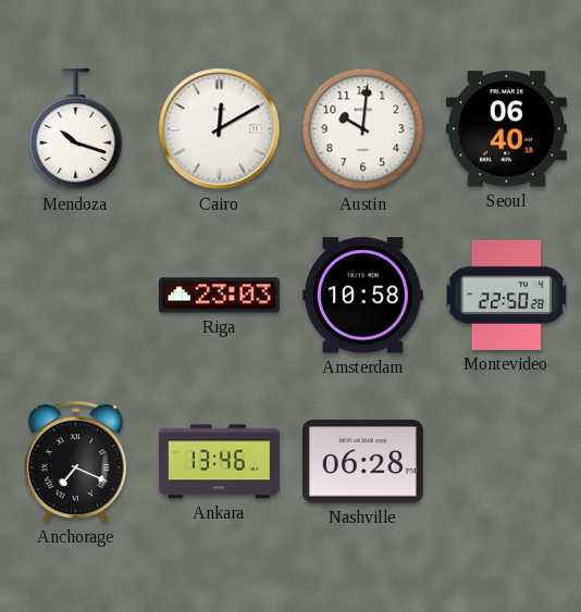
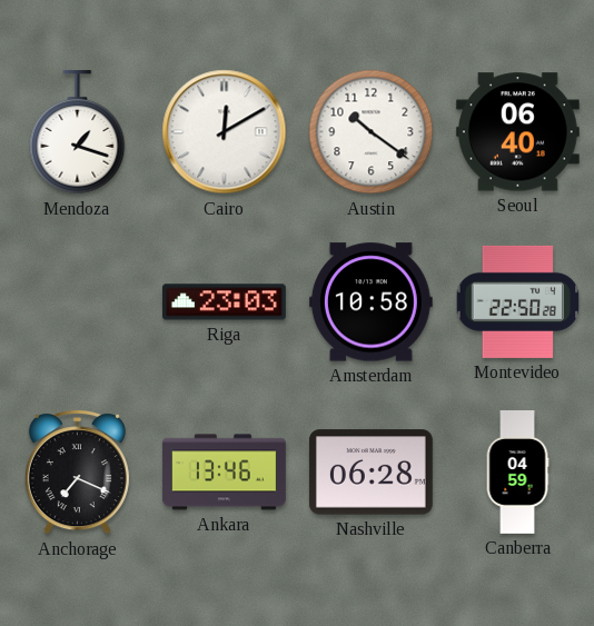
Mendoza: 10:18 -> 1:18 (78, 132)
Austin: 10:01 -> 10:21 (372, 132)
Canberra: none -> 04:59 (517, 473)
